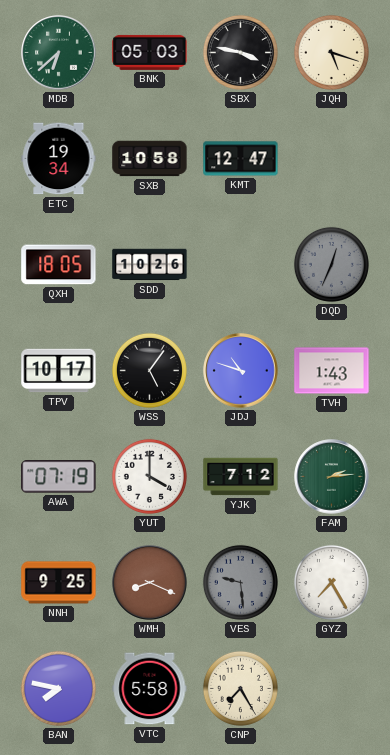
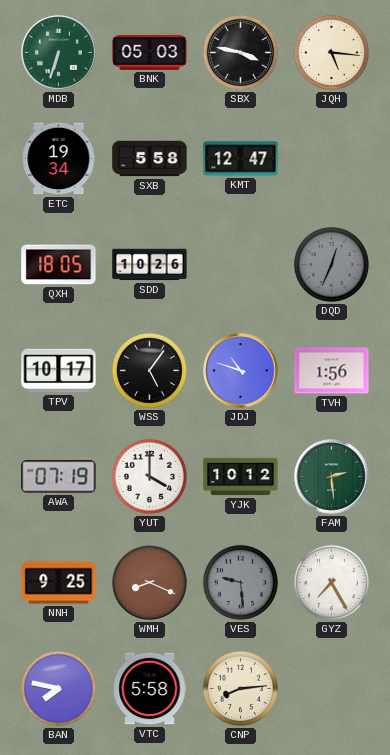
MDB: 6:38 -> 6:33 (59, 53)
JQH: 5:18 -> 5:16 (331, 52)
SXB: 10:58 -> 5:58 (150, 159)
TVH: 1:43 -> 1:56 (332, 371)
YJK: 7:12 -> 10:12 (241, 477)
FAM: 2:14 -> 2:29 (332, 477)
CNP: 7:25 -> 8:14 (240, 688)
